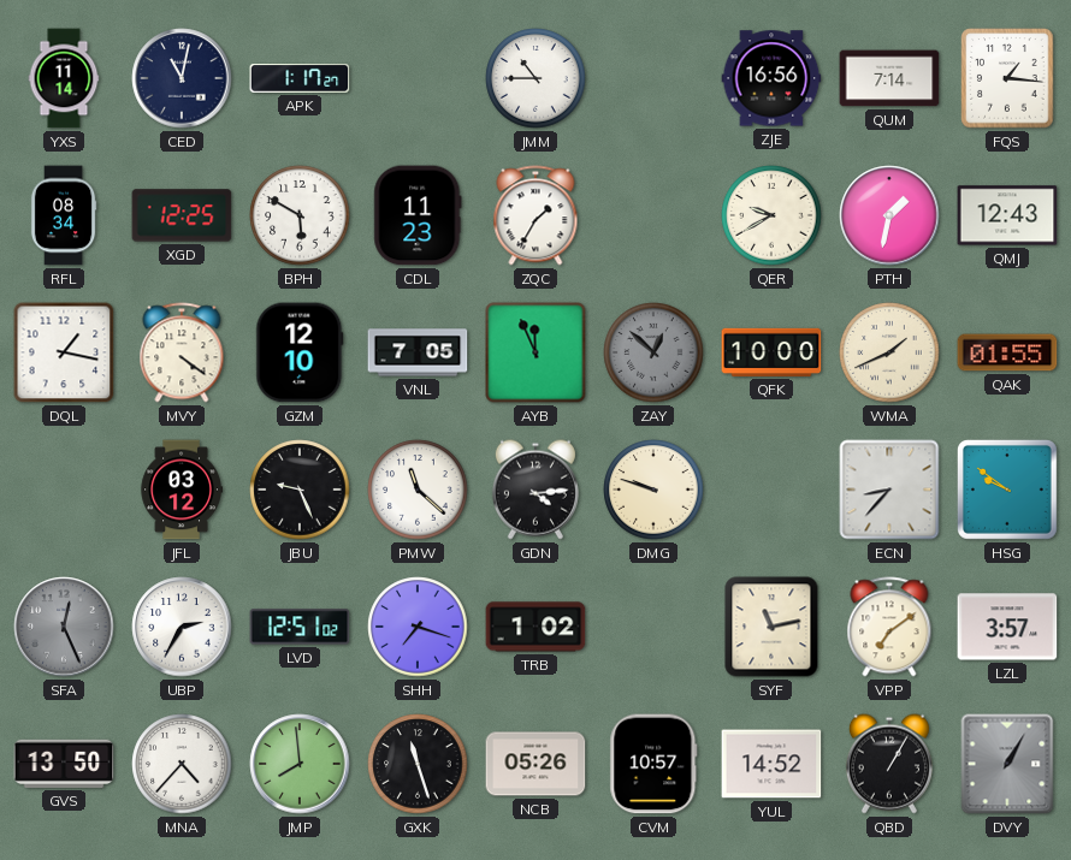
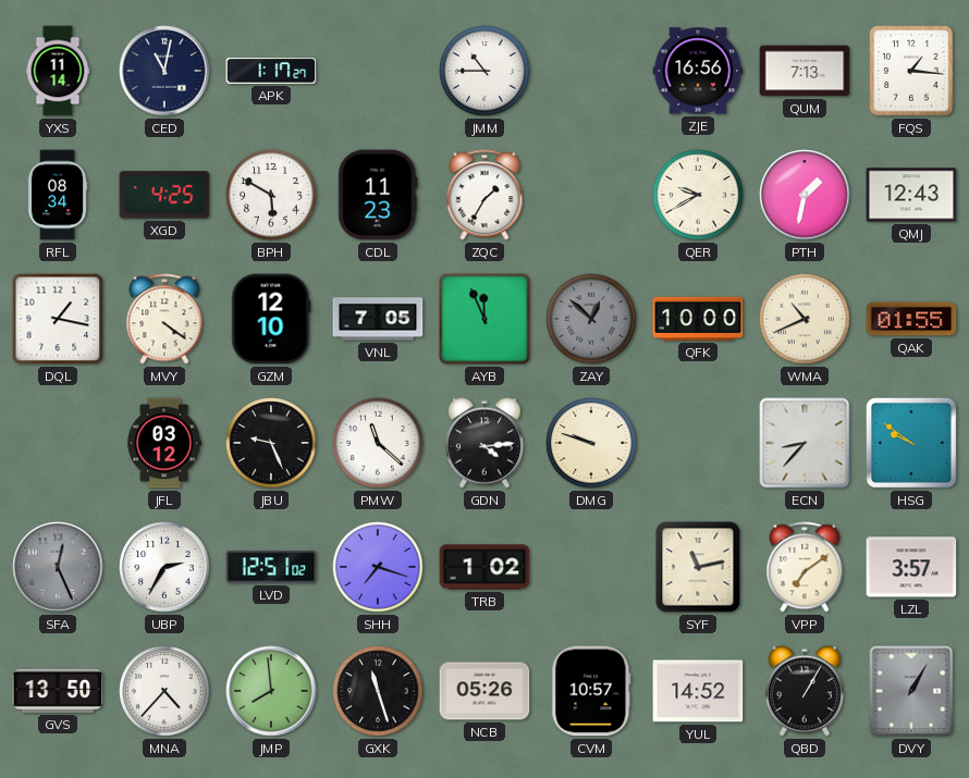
QUM: 7:14 -> 7:13 (805, 71)
XGD: 12:25 -> 4:25 (164, 195)
WMA: 1:41 -> 10:41 (805, 319)
